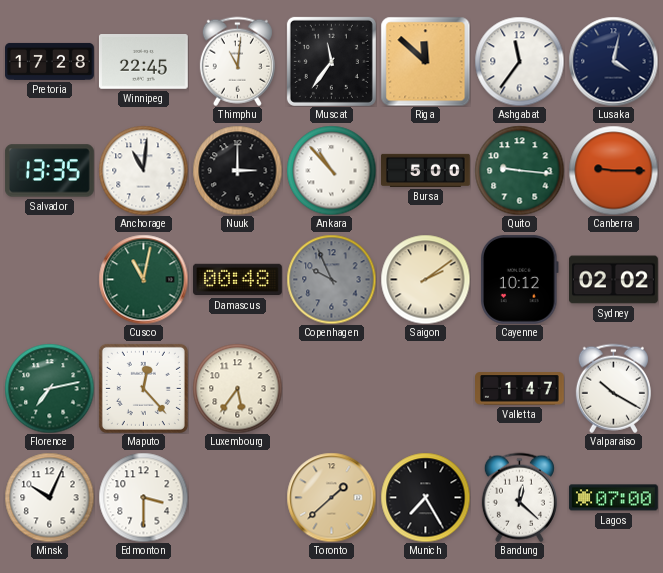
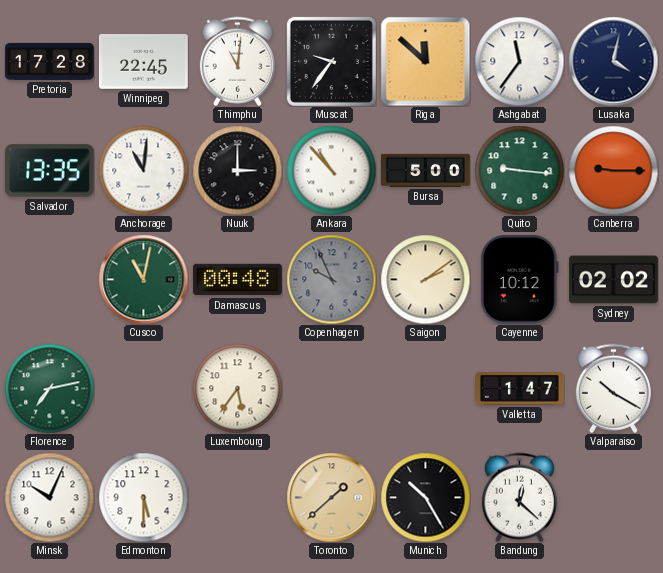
Muscat: 11:36 -> 9:36 (331, 61)
Maputo: 12:23 -> none (143, 388)
Edmonton: 3:30 -> 5:30 (143, 497)
Munich: 7:25 -> 10:25 (425, 497)
Lagos: 07:00 -> none (613, 498)
